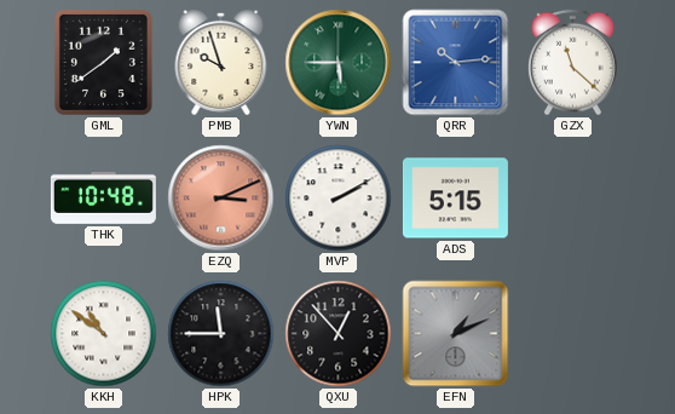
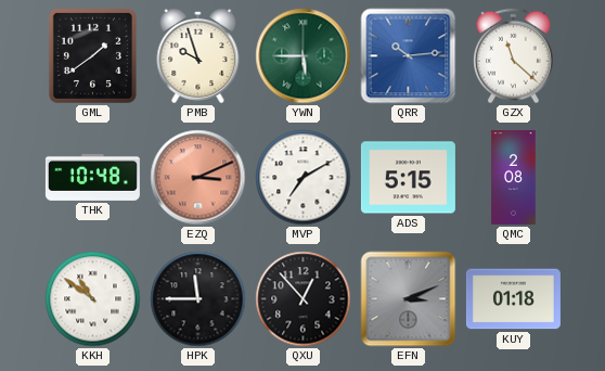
MVP: 2:10 -> 7:10 (304, 178)
QMC: none -> 2:08 (514, 177)
EFN: 1:11 -> 3:11 (409, 299)
KUY: none -> 01:18 (513, 299)
